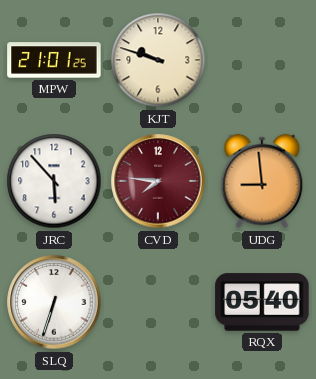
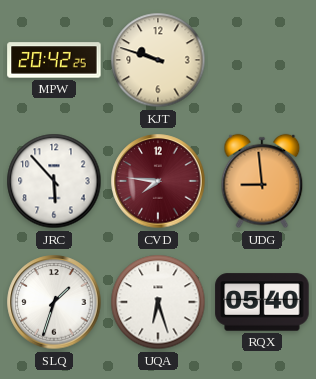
MPW: 21:01 -> 20:42 (54, 60)
SLQ: 6:33 -> 1:33 (54, 302)
UQA: none -> 6:27 (158, 302)
